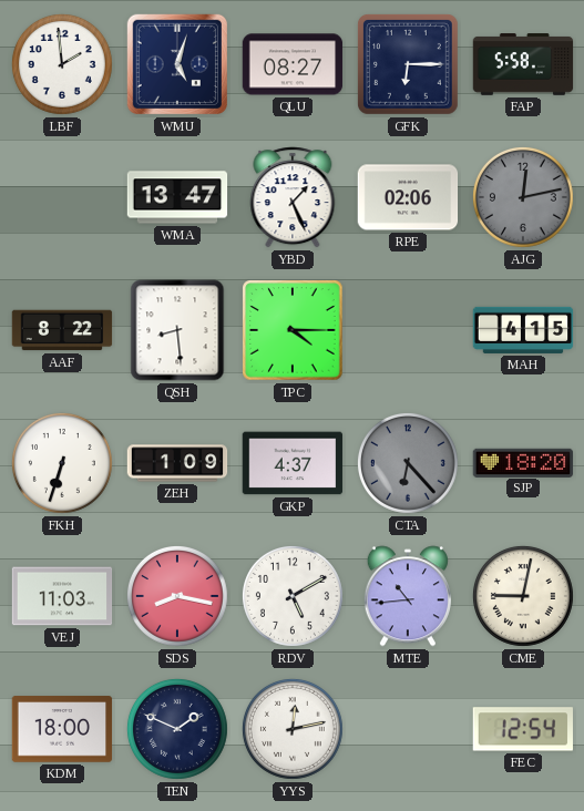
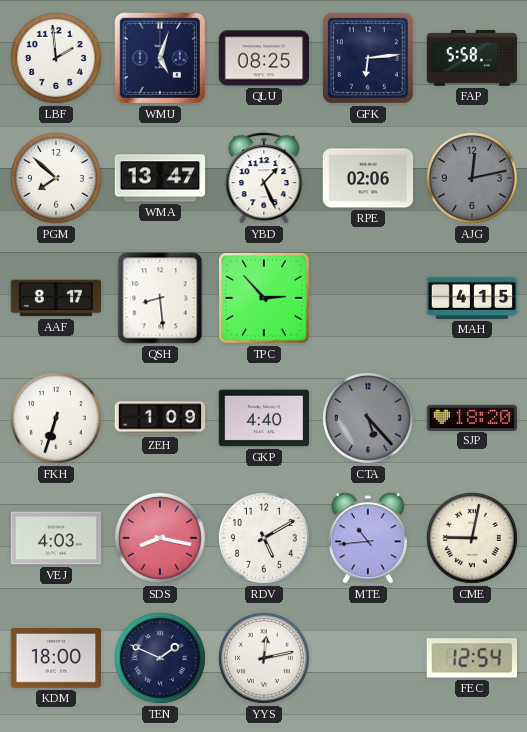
QLU: 08:27 -> 08:25 (264, 58)
GFK: 6:15 -> 6:14 (369, 59)
PGM: none -> 7:52 (56, 178)
AAF: 8:22 -> 8:17 (56, 298)
TPC: 4:15 -> 2:53 (264, 298)
GKP: 4:37 -> 4:40 (264, 418)
CTA: 6:23 -> 5:23 (368, 418)
VEJ: 11:03 -> 4:03 (56, 538)
